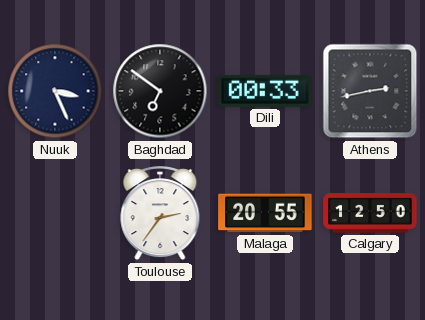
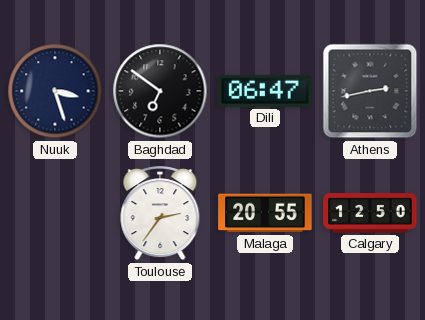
Nuuk: 3:26 -> 3:27 (55, 91)
Dili: 00:33 -> 06:47 (265, 91)
